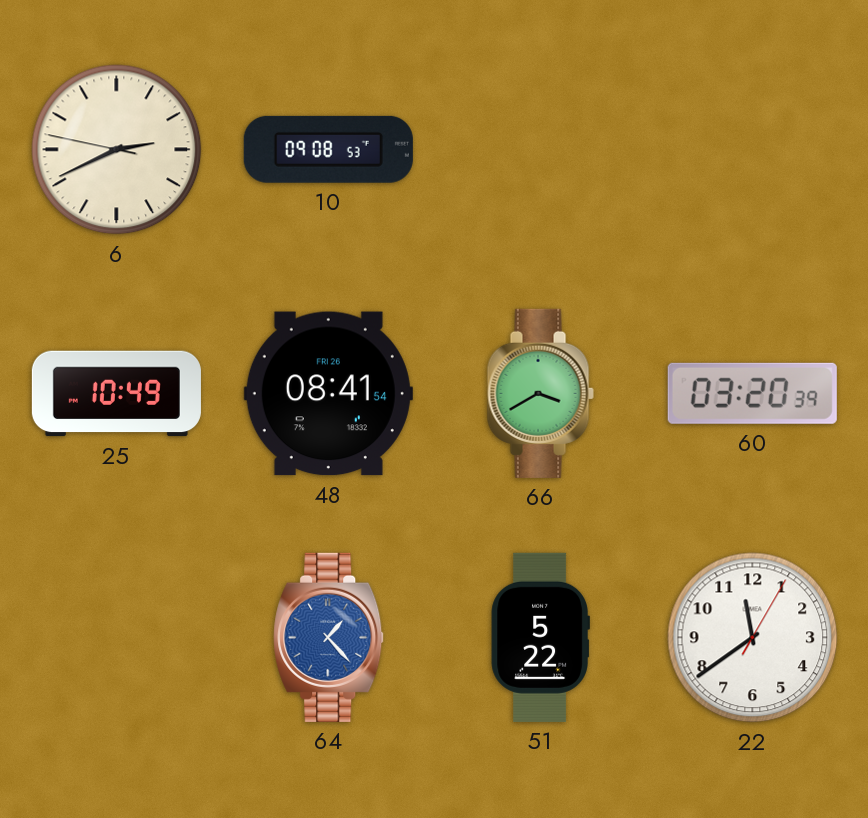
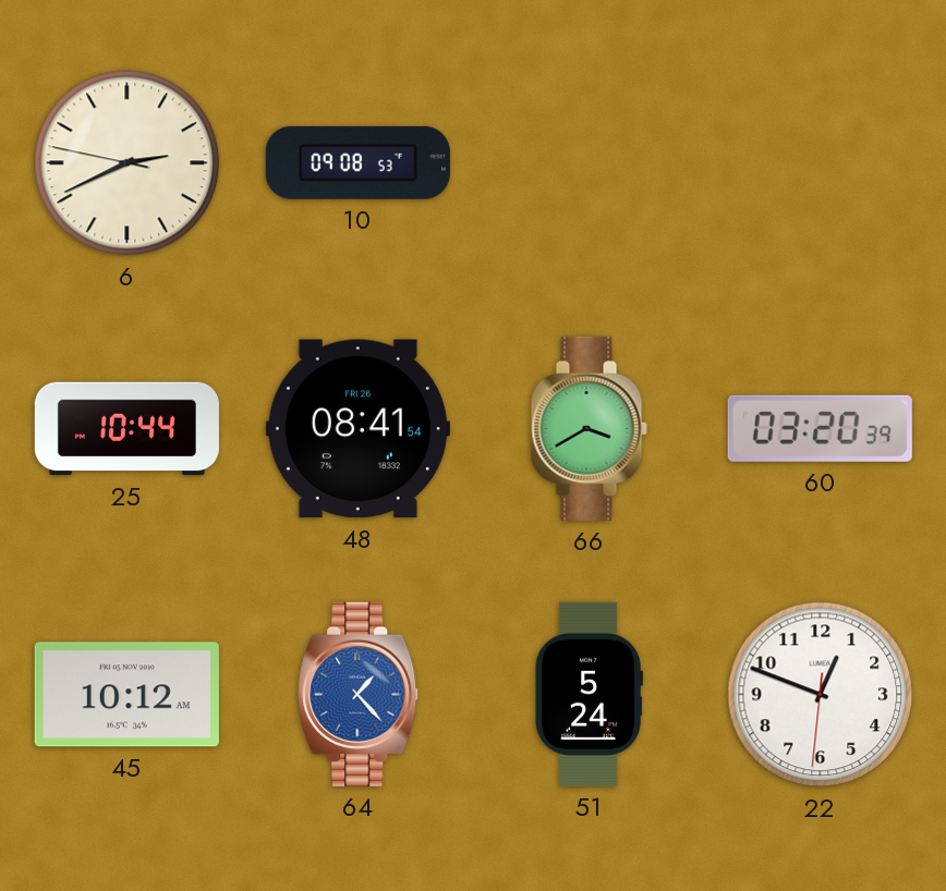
25: 10:49 -> 10:44 (126, 429)
45: none -> 10:12 (126, 695)
51: 5:22 -> 5:24 (589, 694)
22: 11:39 -> 12:48 (821, 695)
